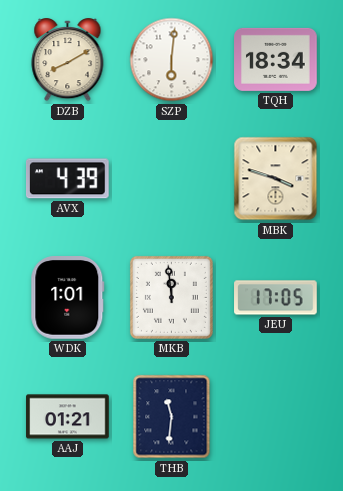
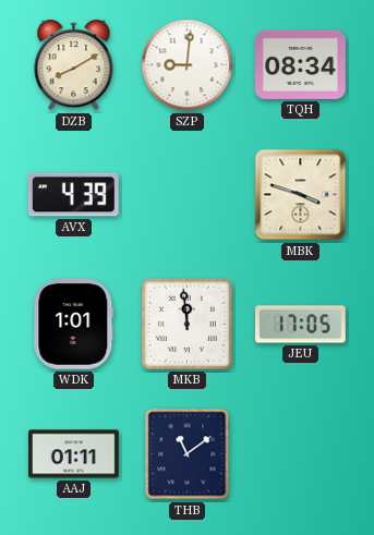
SZP: 6:01 -> 9:01 (188, 65)
TQH: 18:34 -> 08:34 (301, 64)
AAJ: 01:21 -> 01:11 (74, 454)
THB: 11:31 -> 11:09 (188, 454)
